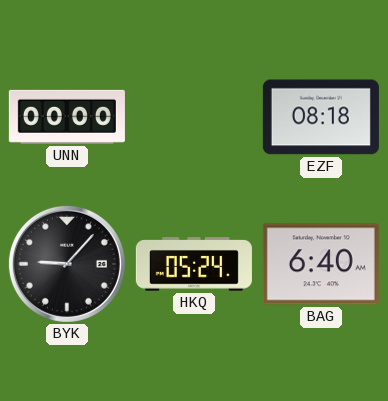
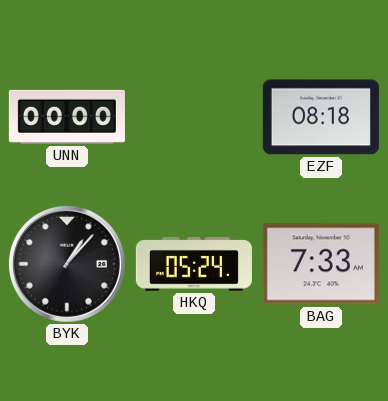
BYK: 9:07 -> 1:07 (67, 264)
BAG: 6:40 -> 7:33 (321, 264)
